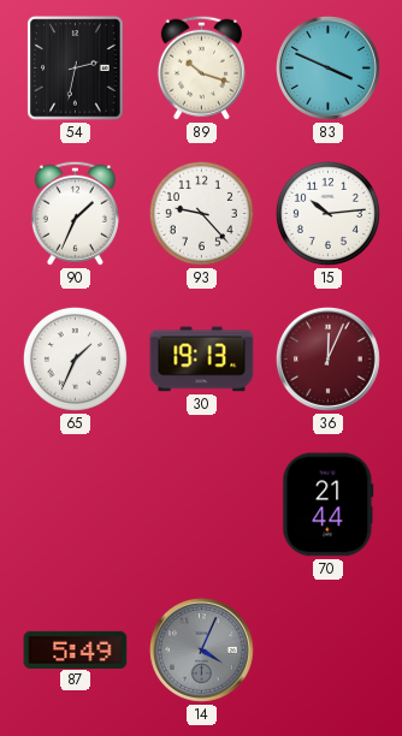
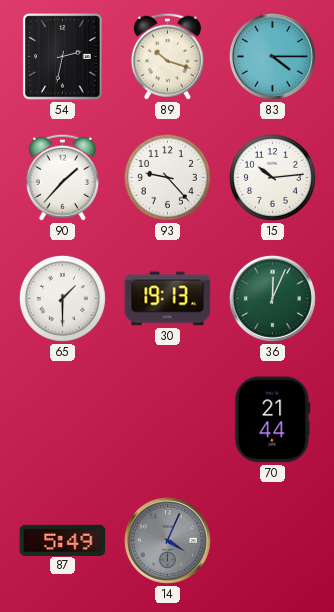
83: 3:49 -> 4:15 (272, 56)
90: 1:34 -> 1:37 (62, 177)
65: 1:34 -> 1:30 (62, 298)
36 dial: burgundy -> green (272, 298)
